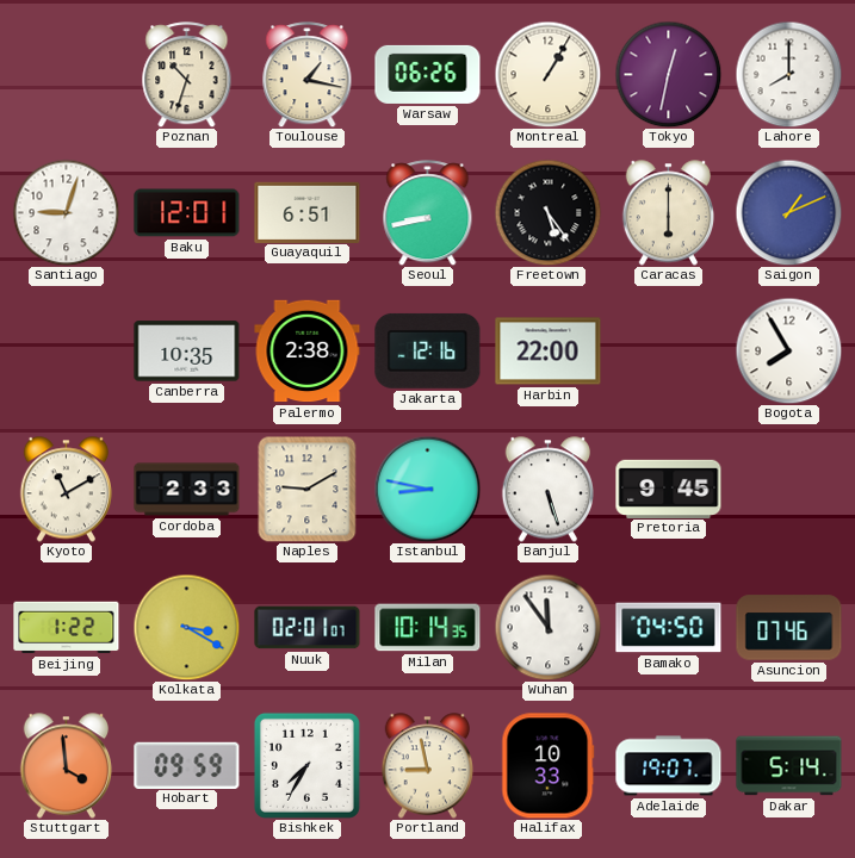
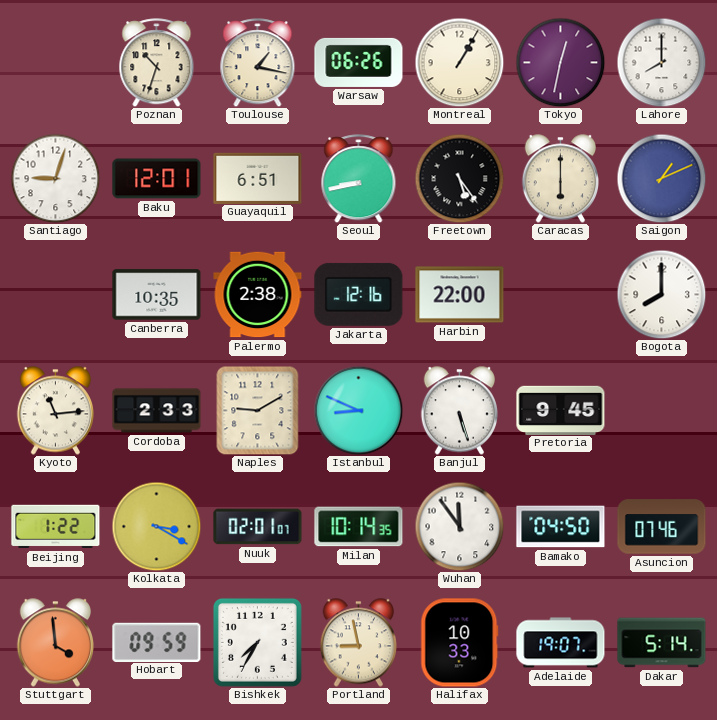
Bogota: 7:55 -> 8:00 (661, 294)
Kyoto: 11:10 -> 11:14 (55, 411)
Istanbul: 8:47 -> 8:49 (358, 410)
